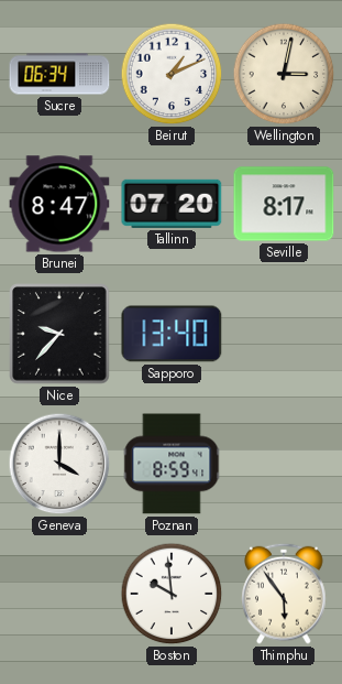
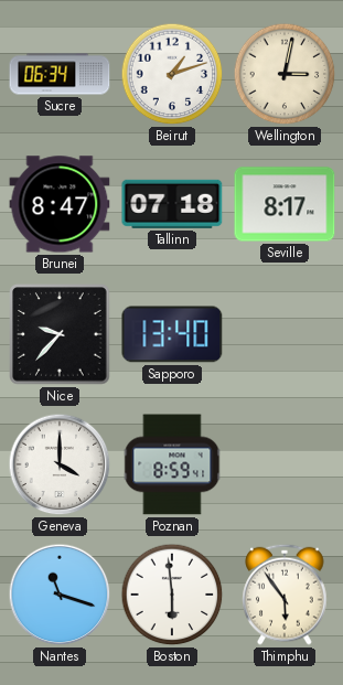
Beirut: 1:11 -> 1:12 (172, 74)
Tallinn: 07:20 -> 07:18 (172, 204)
Nantes: none -> 11:18 (60, 595)
Boston: 9:59 -> 5:59 (172, 595)
